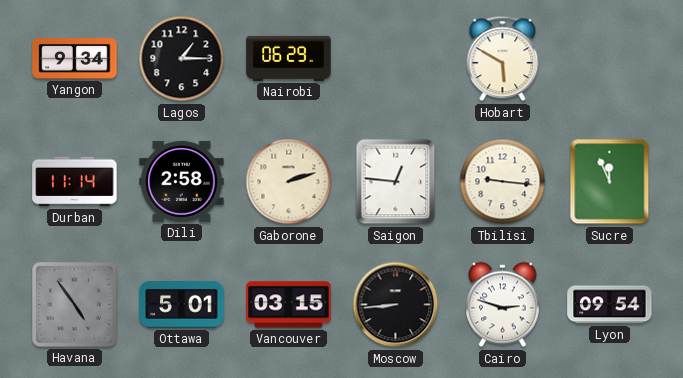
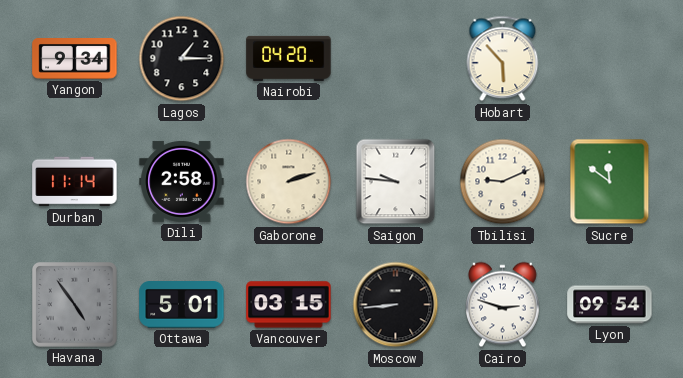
Nairobi: 06:29 -> 04:20 (289, 58)
Hobart: 5:50 -> 5:53 (503, 59)
Saigon: 12:46 -> 9:46 (396, 182)
Tbilisi: 9:16 -> 9:11 (503, 182)
Sucre: 11:56 -> 11:51 (610, 182)
